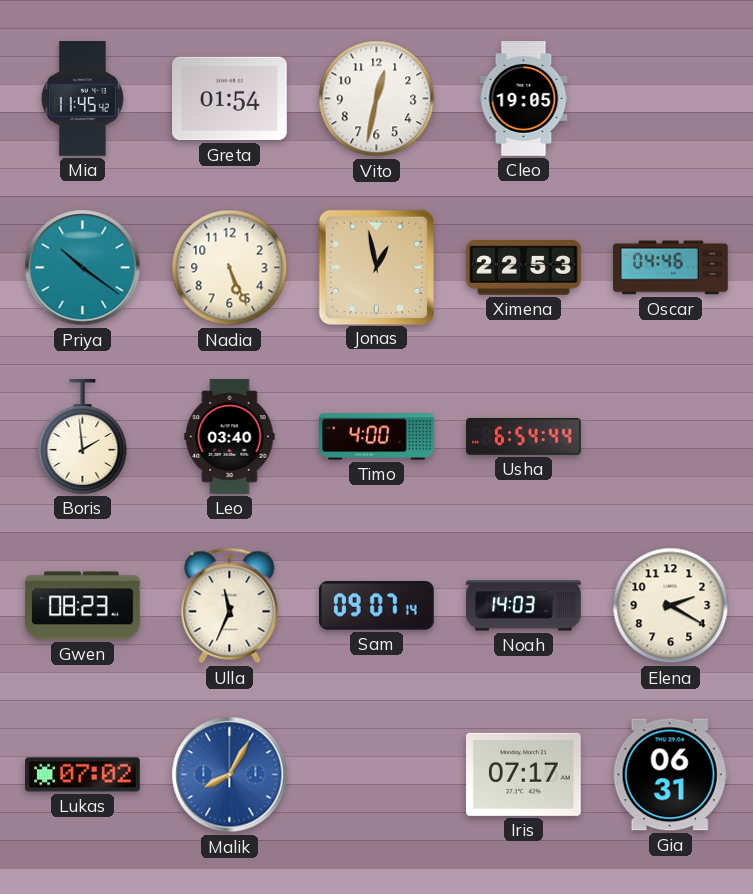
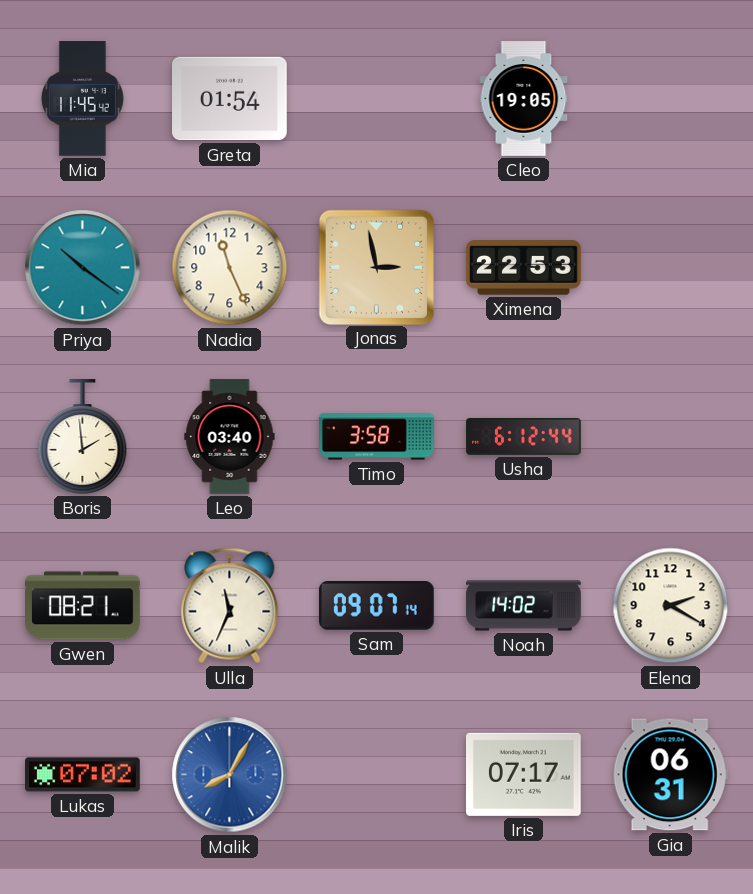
Vito: 12:32 -> none (377, 99)
Nadia: 5:26 -> 11:26 (230, 268)
Jonas: 12:58 -> 2:58 (376, 267)
Oscar: 04:46 -> none (671, 268)
Timo: 4:00 -> 3:58 (377, 437)
Usha: 6:54 -> 6:12 (524, 437)
Gwen: 08:23 -> 08:21 (83, 606)
Noah: 14:03 -> 14:02 (524, 606)
